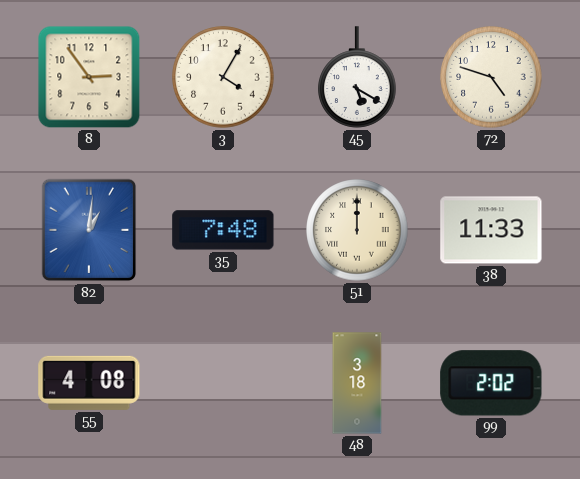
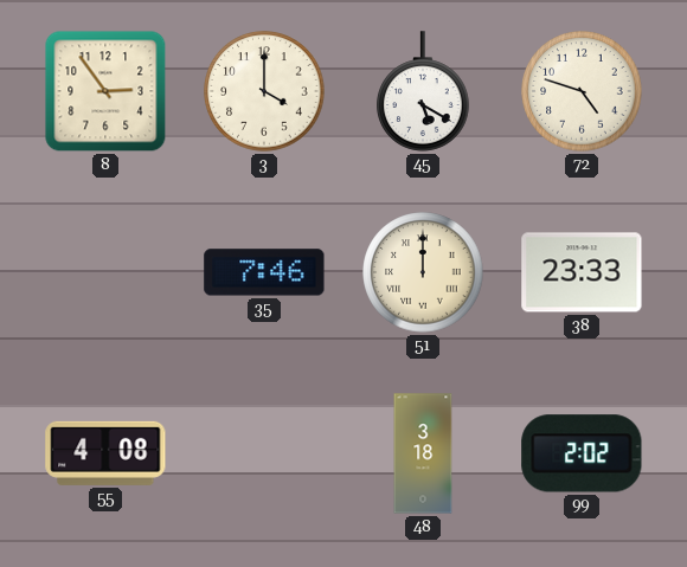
3: 4:05 -> 4:00 (264, 91)
82: 1:01 -> none (89, 230)
35: 7:48 -> 7:46 (264, 272)
38: 11:33 -> 23:33 (582, 272)
